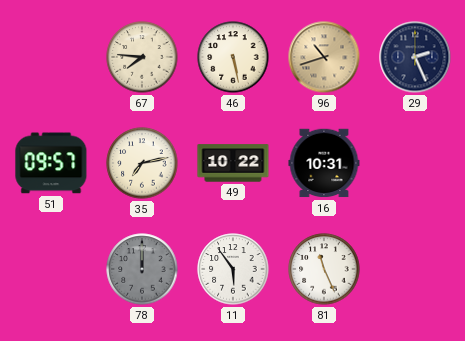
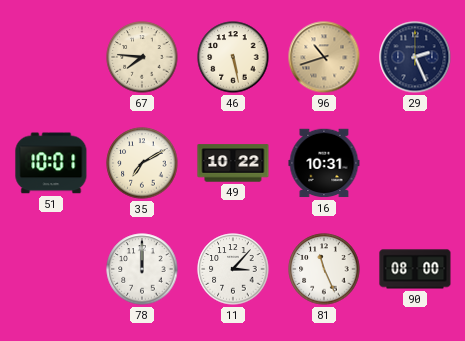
51: 09:57 -> 10:01 (51, 163)
35: 7:13 -> 7:10 (142, 163)
78 dial: grey -> white (142, 269)
11: 5:54 -> 3:07 (233, 269)
90: none -> 08:00 (415, 269)
